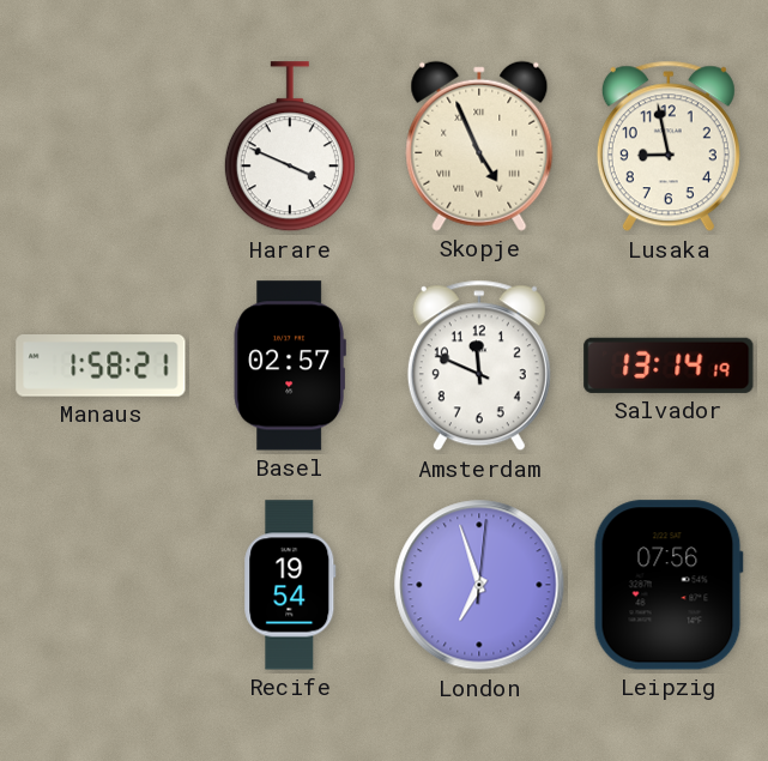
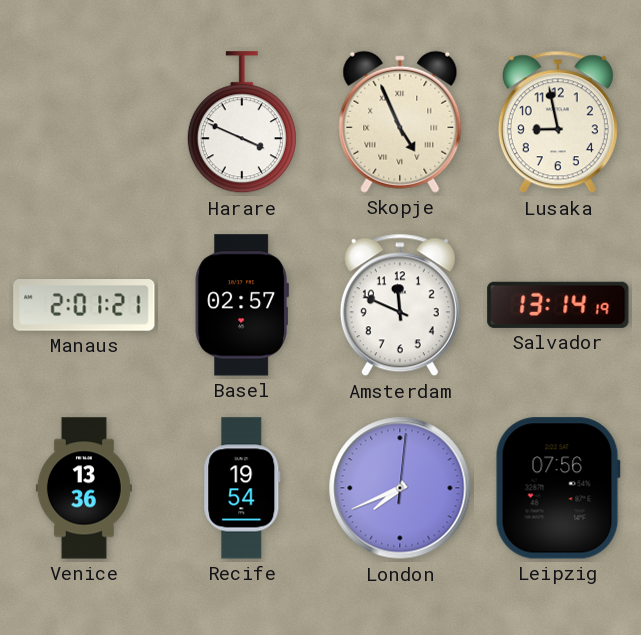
Manaus: 1:58 -> 2:01 (84, 306)
Venice: none -> 13:36 (84, 488)
London: 6:57 -> 7:41 (400, 488)
